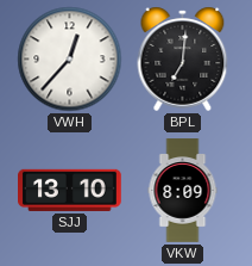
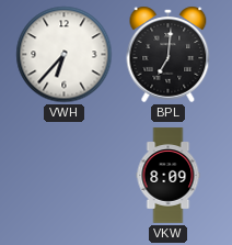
VWH: 12:37 -> 6:37 (65, 55)
SJJ: 13:10 -> none (70, 190)
